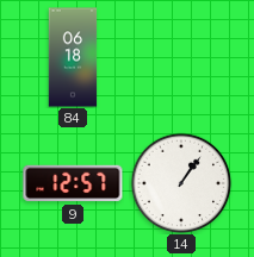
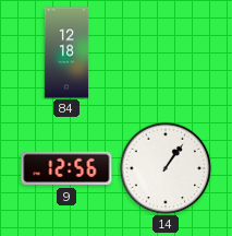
84: 06:18 -> 12:18 (66, 52)
9: 12:57 -> 12:56 (66, 168)
